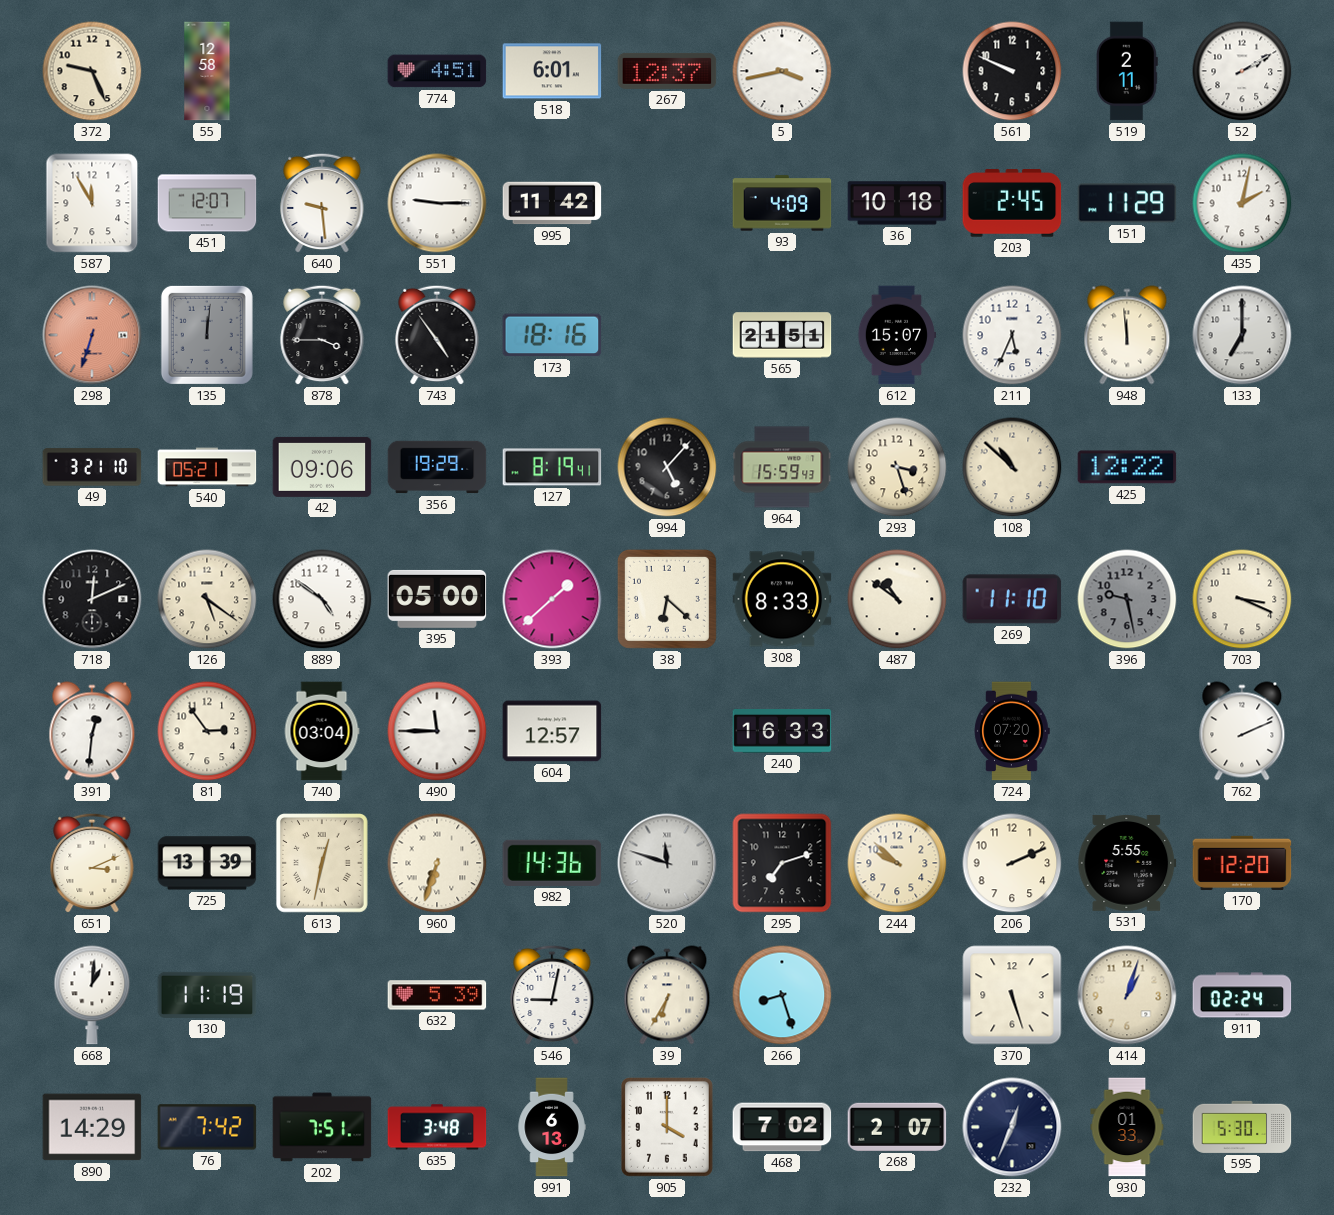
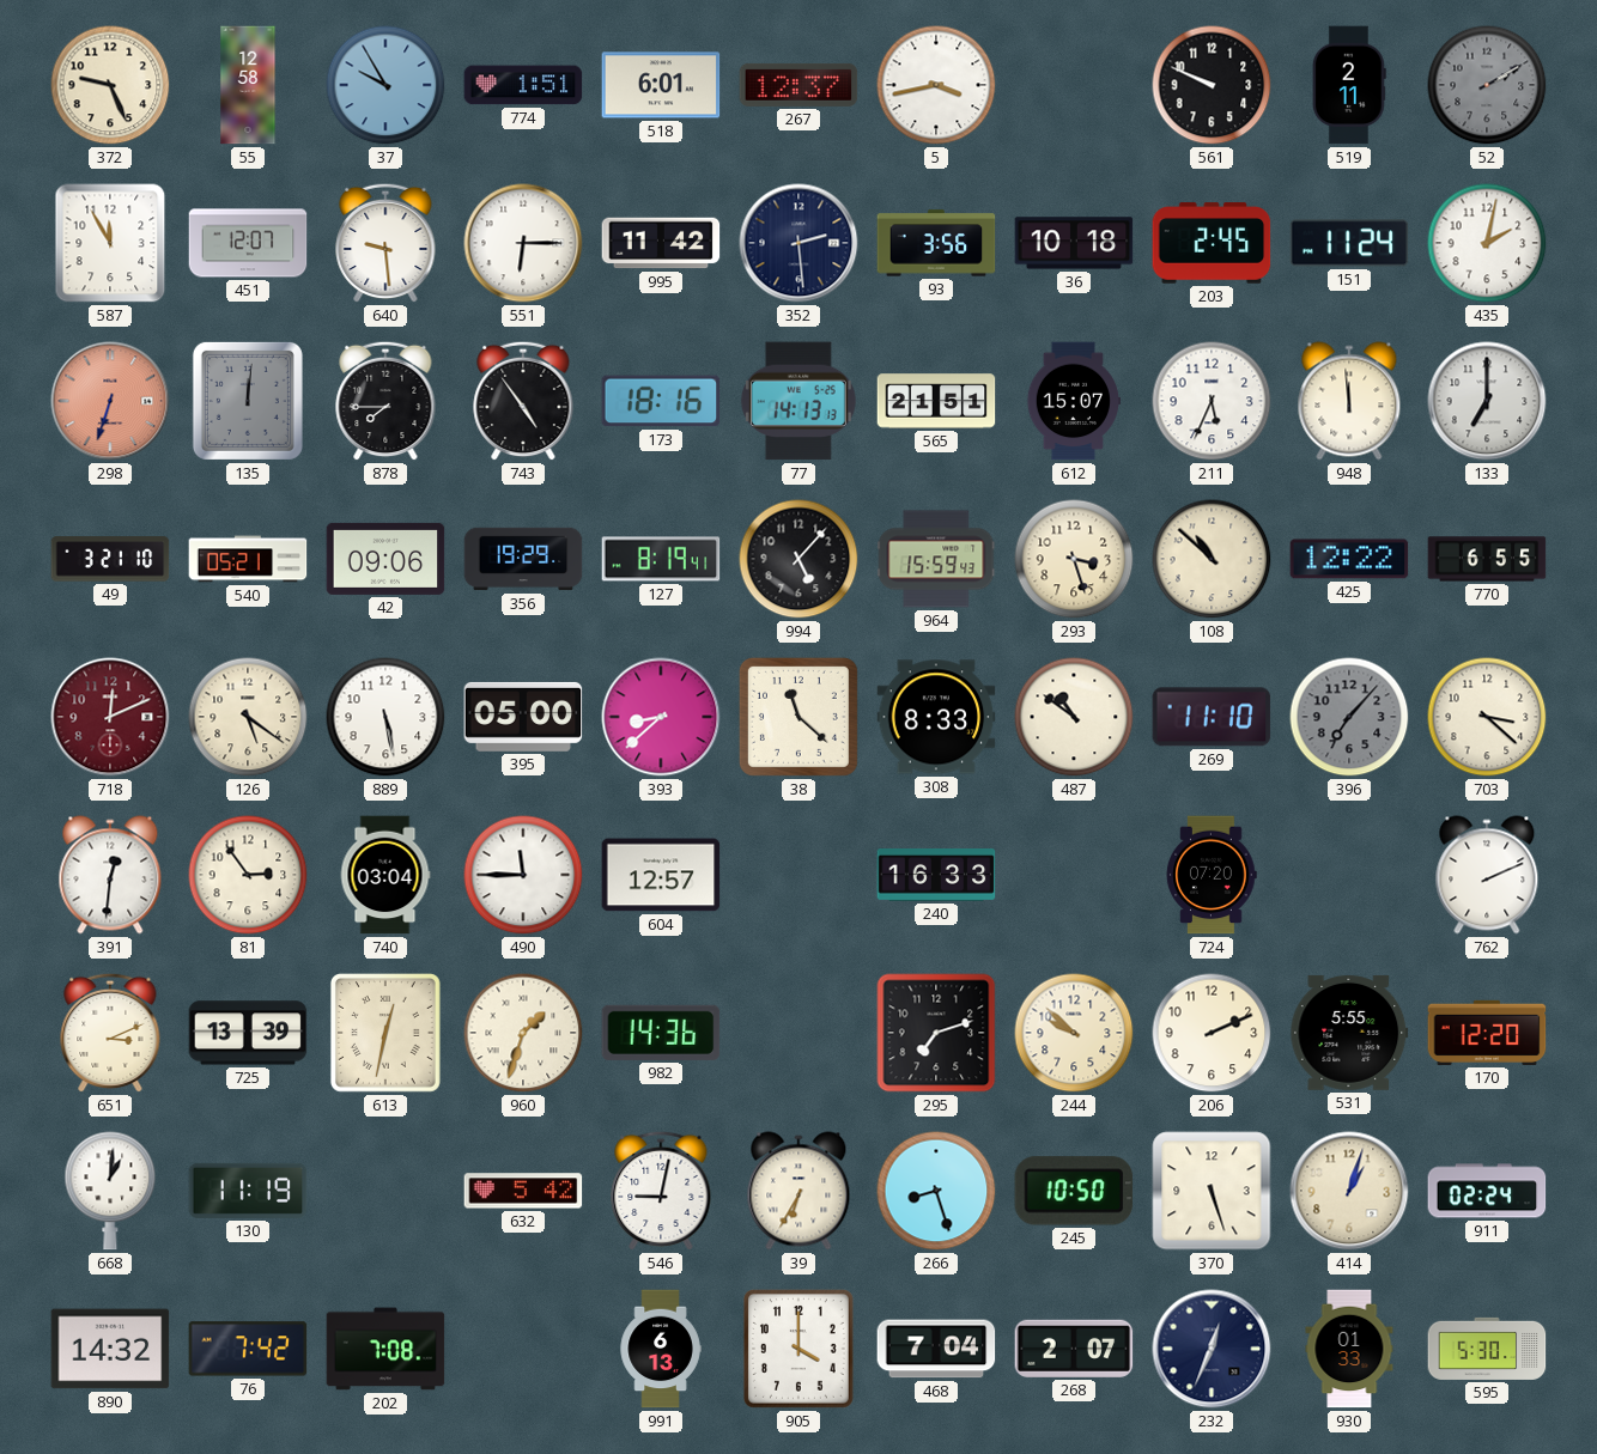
37: none -> 9:55 (385, 85)
774: 4:51 -> 1:51 (523, 85)
52 dial: white -> grey (1487, 85)
551: 9:15 -> 6:15 (523, 243)
352: none -> 2:29 (798, 243)
93: 4:09 -> 3:56 (936, 243)
151: 11:29 -> 11:24 (1349, 243)
878: 3:45 -> 7:45 (385, 401)
77: none -> 14:13 (798, 401)
770: none -> 6:55 (1487, 559)
718 dial: black -> burgundy (110, 717)
889: 4:51 -> 5:28 (385, 717)
393: 1:38 -> 8:38 (661, 717)
38: 6:22 -> 11:22 (798, 717)
396: 9:28 -> 7:07 (1349, 717)
703: 3:19 -> 3:22 (1487, 717)
960: 6:33 -> 1:33 (523, 1033)
520: 11:48 -> none (667, 863)
632: 5:39 -> 5:42 (523, 1191)
245: none -> 10:50 (1074, 1191)
890: 14:29 -> 14:32 (110, 1349)
202: 7:51 -> 7:08 (385, 1349)
635: 3:48 -> none (437, 1127)
468: 7:02 -> 7:04 (936, 1349)
